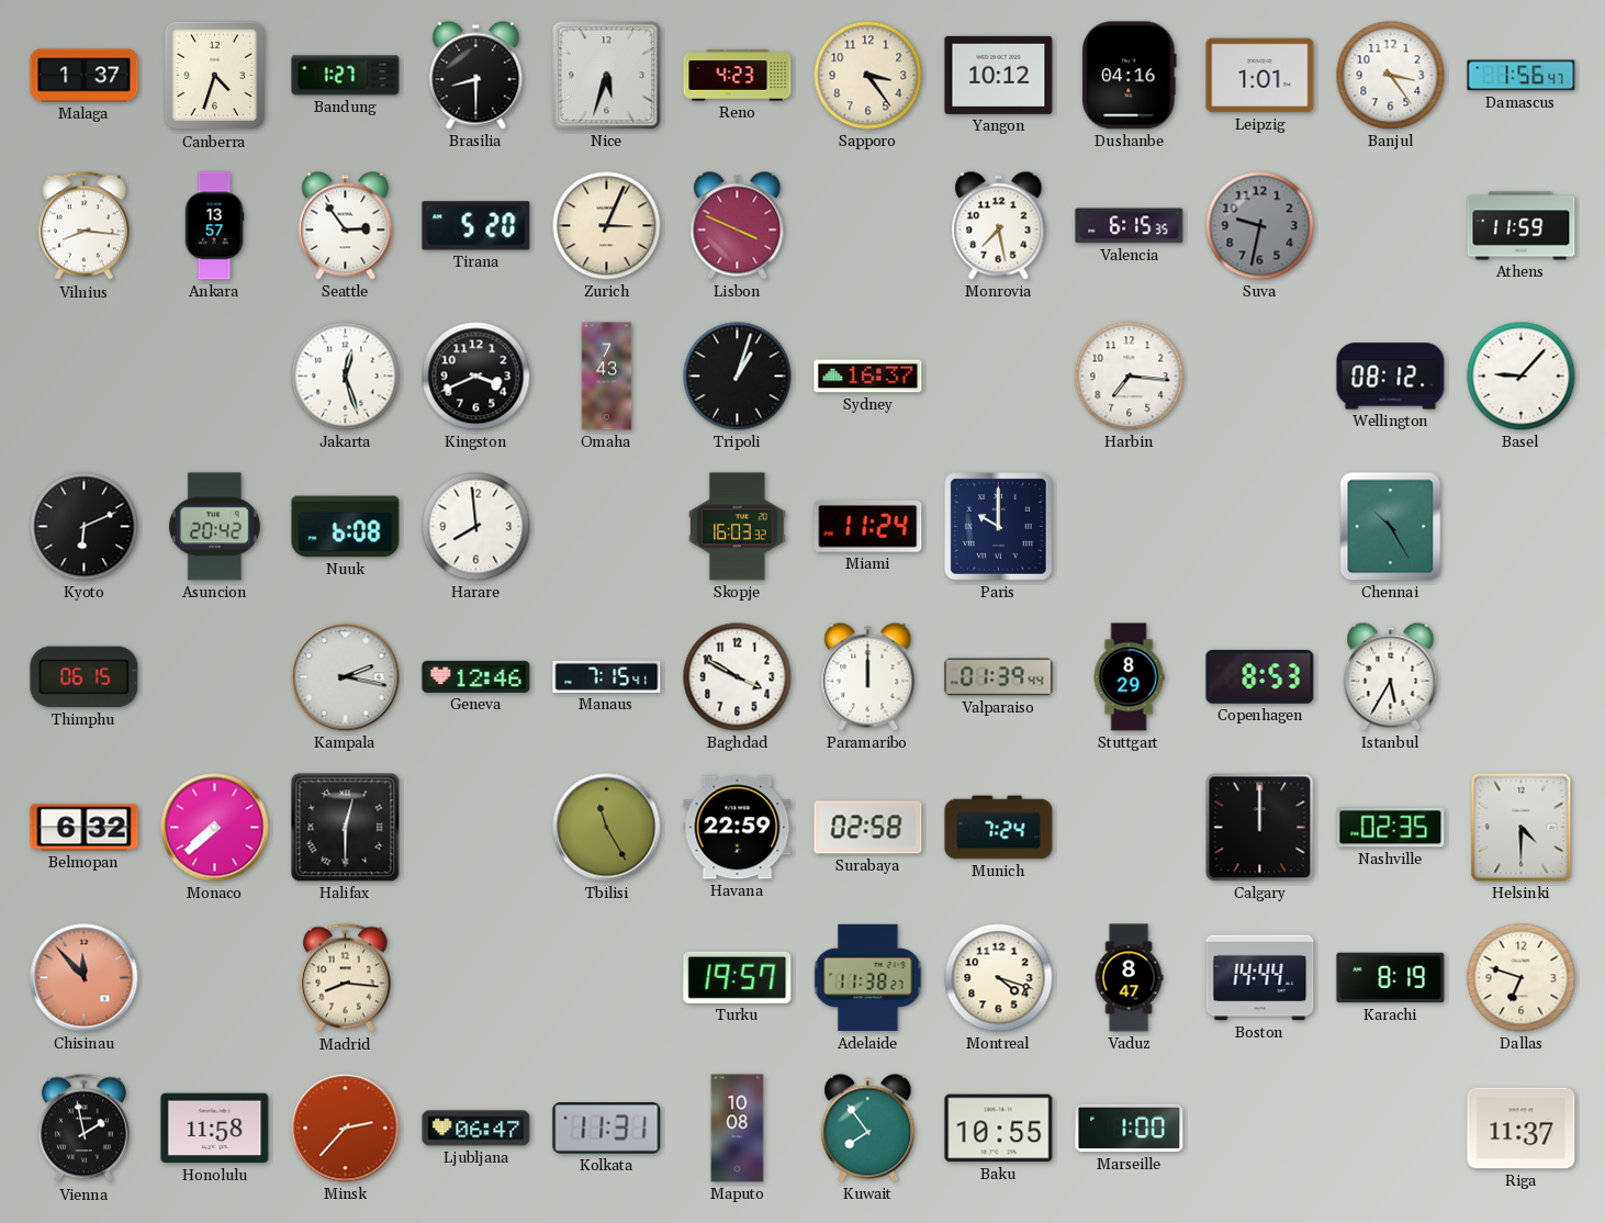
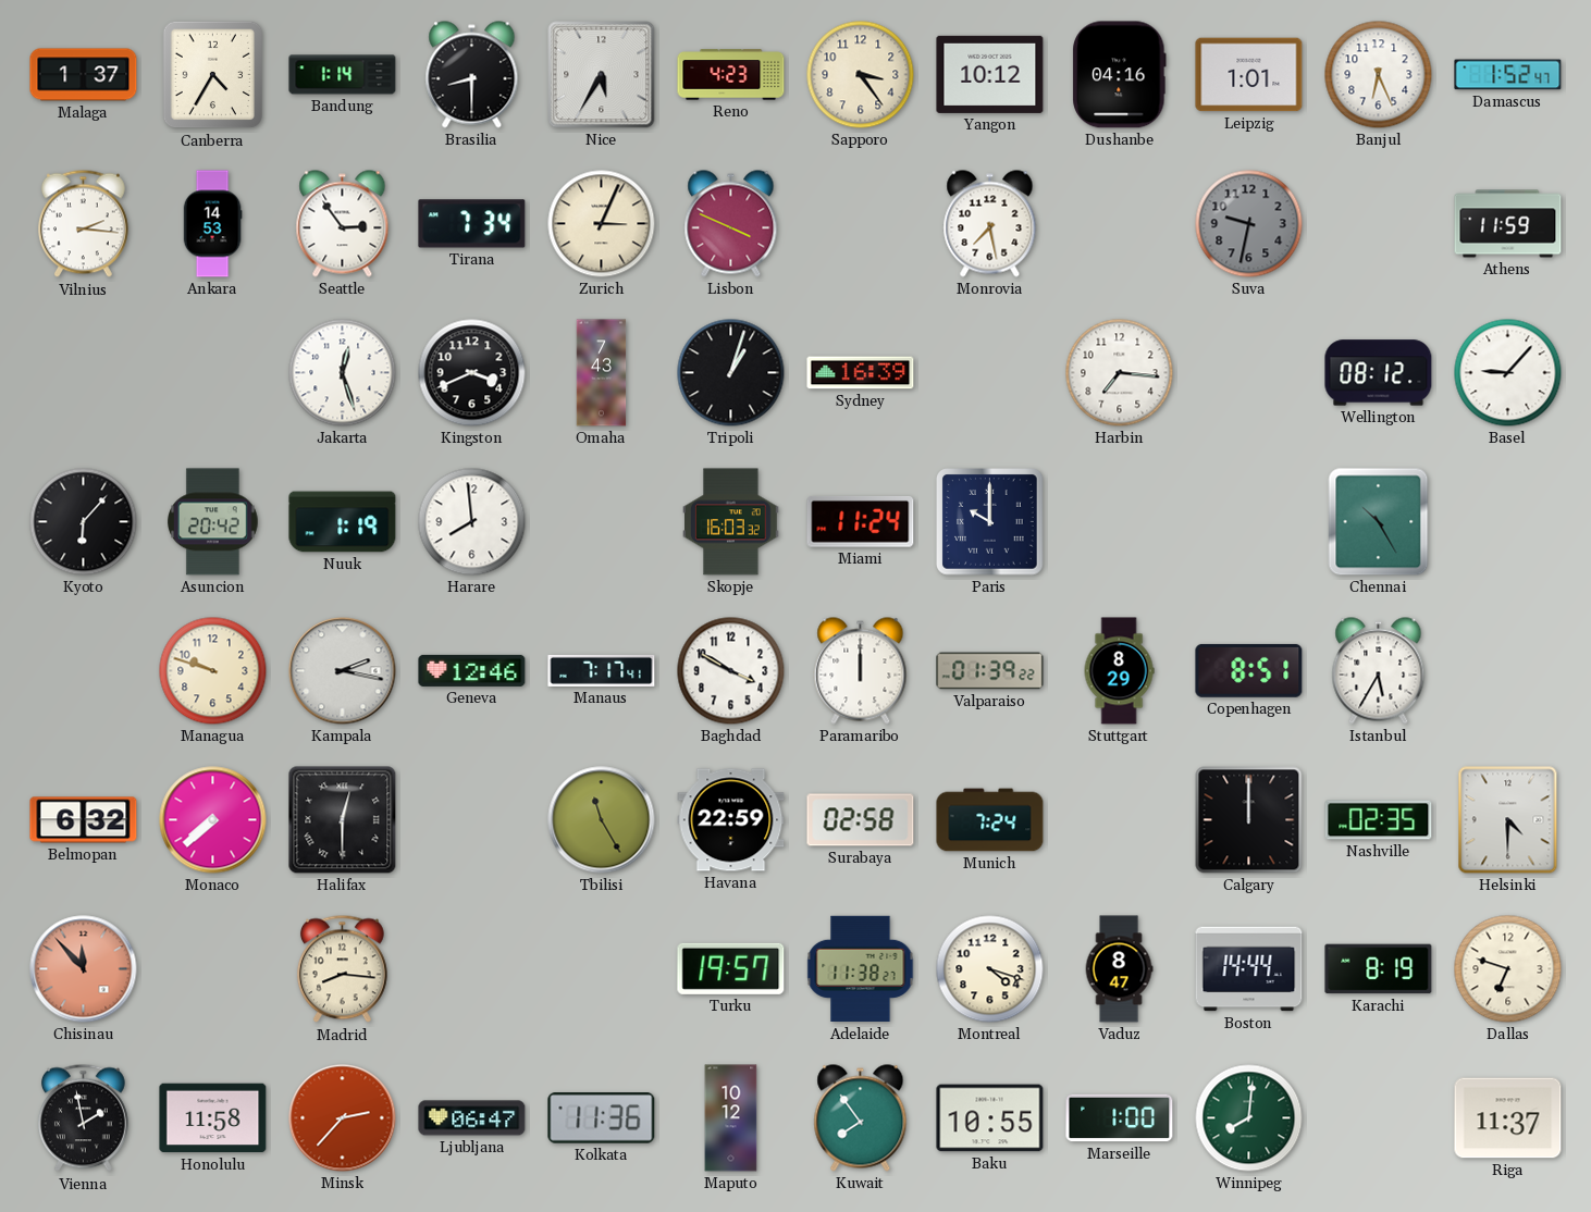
Canberra: 4:33 -> 4:35 (213, 75)
Bandung: 1:27 -> 1:14 (343, 75)
Nice: 5:33 -> 5:35 (602, 75)
Banjul: 3:24 -> 6:26 (1379, 75)
Damascus: 1:56 -> 1:52 (1508, 75)
Vilnius: 8:16 -> 2:16 (84, 224)
Ankara: 13:57 -> 14:53 (212, 224)
Tirana: 5:20 -> 7:34 (472, 224)
Valencia: 6:15 -> none (1130, 226)
Sydney: 16:37 -> 16:39 (861, 373)
Kyoto: 6:11 -> 6:07 (84, 522)
Nuuk: 6:08 -> 1:19 (343, 522)
Thimphu: 06:15 -> none (85, 677)
Managua: none -> 9:48 (213, 671)
Manaus: 7:15 -> 7:17 (602, 670)
Valparaiso: 01:39:44 -> 01:39:22 (990, 671)
Copenhagen: 8:53 -> 8:51 (1249, 670)
Kolkata: 11:31 -> 11:36 (602, 1118)
Maputo: 10:08 -> 10:12 (731, 1118)
Winnipeg: none -> 8:01 (1249, 1118)
